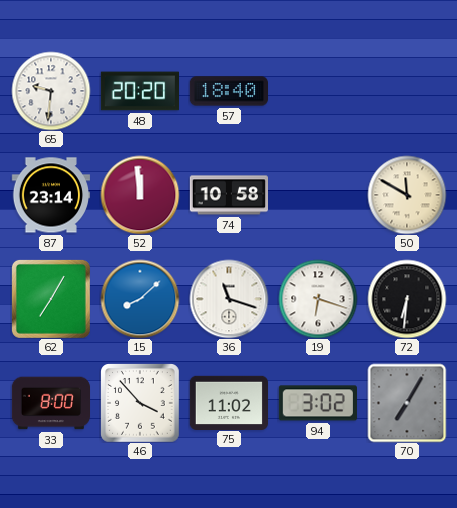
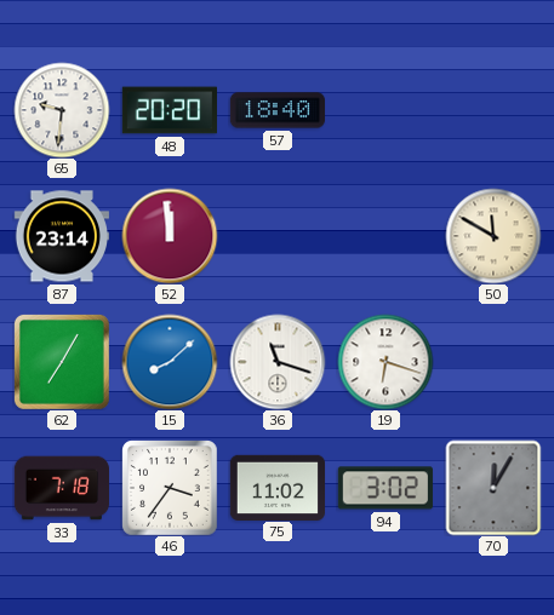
74: 10:58 -> none (228, 195)
72: 6:31 -> none (407, 299)
33: 8:00 -> 7:18 (61, 488)
46: 3:53 -> 3:36 (170, 488)
70: 7:05 -> 12:05 (493, 488)
